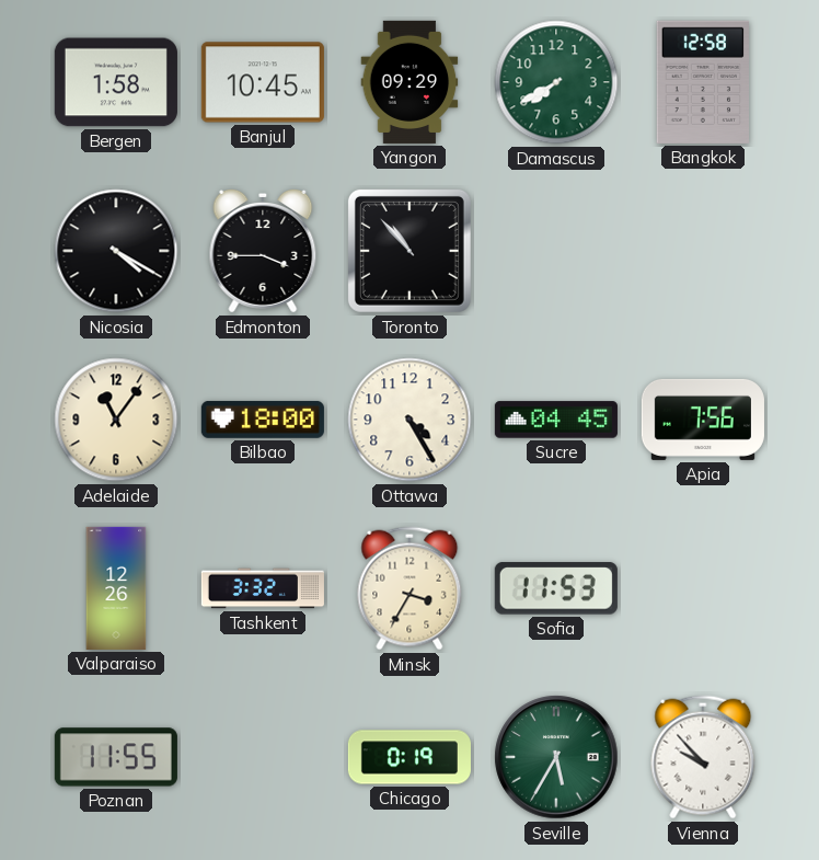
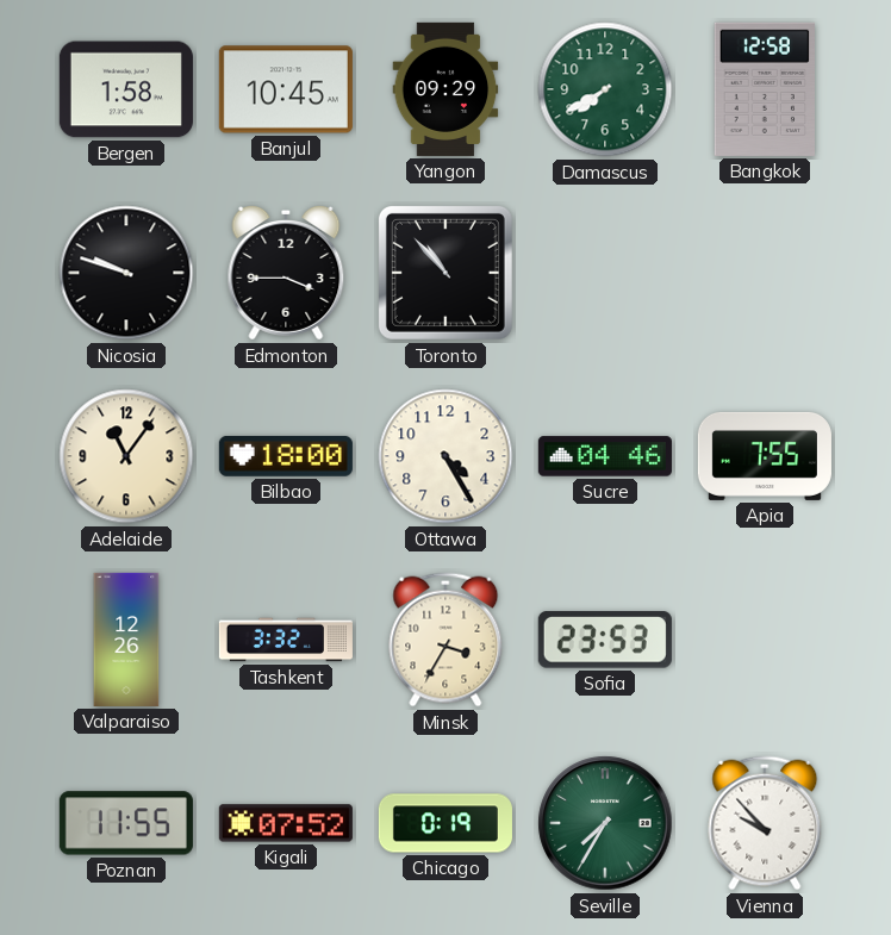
Nicosia: 4:20 -> 9:48 (126, 273)
Sucre: 04:45 -> 04:46 (605, 456)
Apia: 7:56 -> 7:55 (765, 456)
Sofia: 11:53 -> 23:53 (605, 640)
Kigali: none -> 07:52 (286, 823)
Seville: 5:35 -> 7:35 (605, 823)
